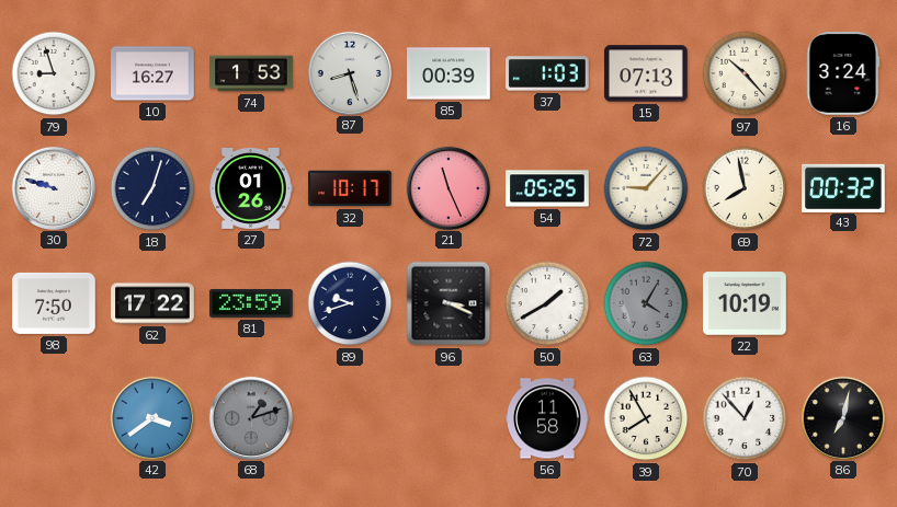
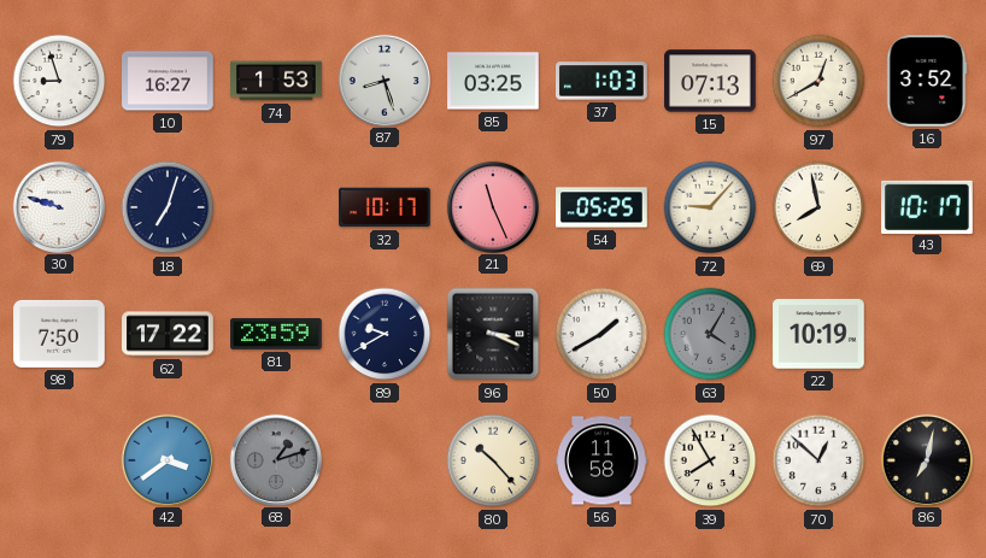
85: 00:39 -> 03:25 (493, 81)
97: 10:23 -> 12:40 (818, 81)
16: 3:24 -> 3:52 (927, 81)
27: 01:26 -> none (251, 188)
43: 00:32 -> 10:17 (927, 206)
89: 9:42 -> 9:40 (385, 334)
80: none -> 10:23 (493, 460)
70: 12:53 -> 12:52 (818, 460)
